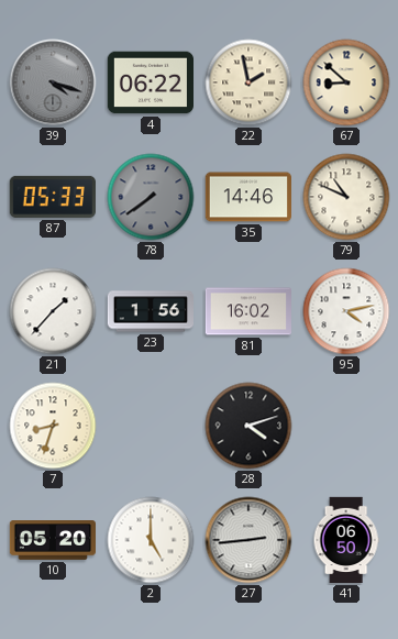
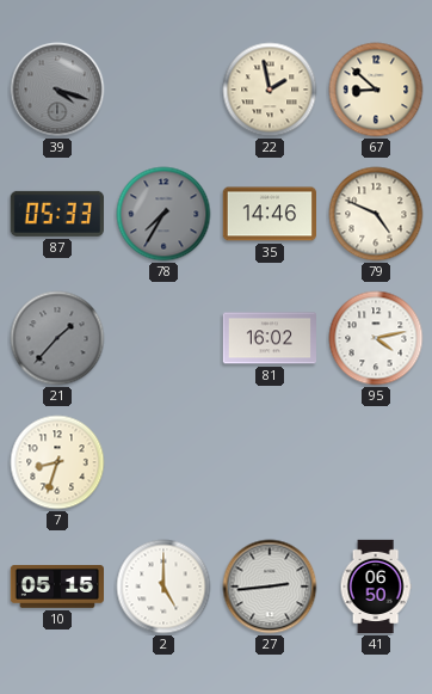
4: 06:22 -> none (150, 82)
78: 7:39 -> 7:35 (163, 214)
79: 10:49 -> 4:49 (376, 214)
21 dial: white -> grey (57, 338)
23: 1:56 -> none (151, 311)
28: 4:12 -> none (248, 426)
10: 05:20 -> 05:15 (57, 588)
